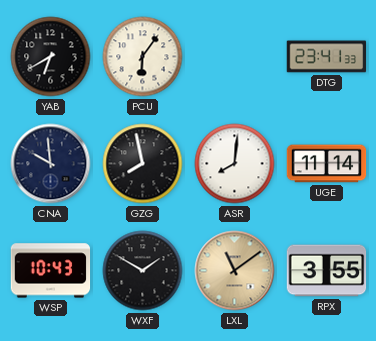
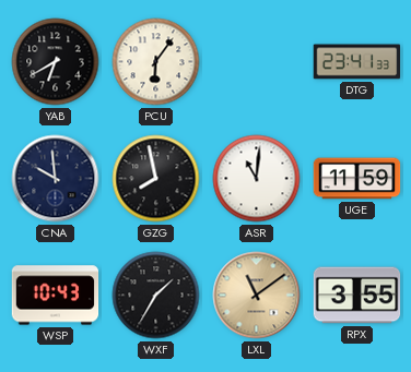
ASR: 8:01 -> 11:01 (257, 179)
UGE: 11:14 -> 11:59 (357, 179)
WXF: 1:50 -> 1:35 (156, 296)
